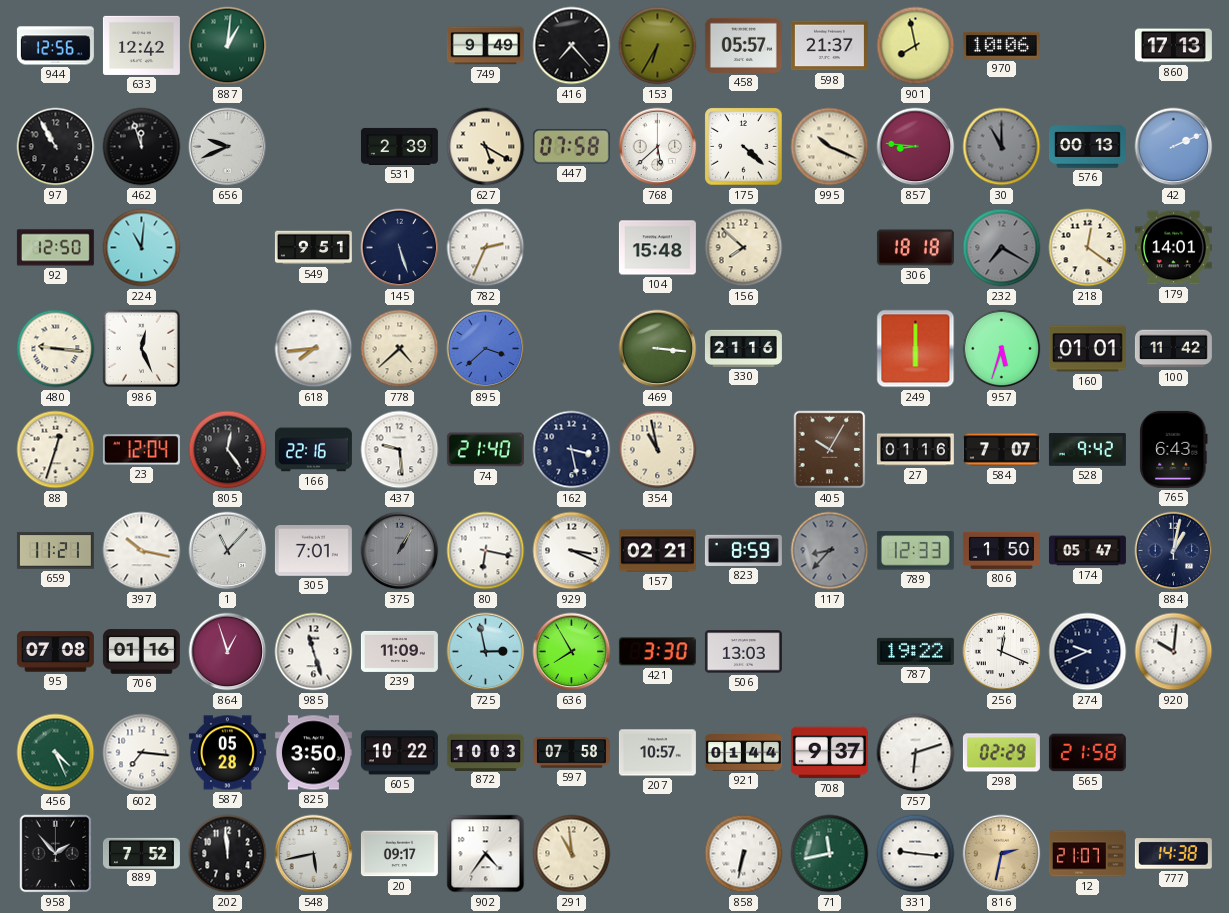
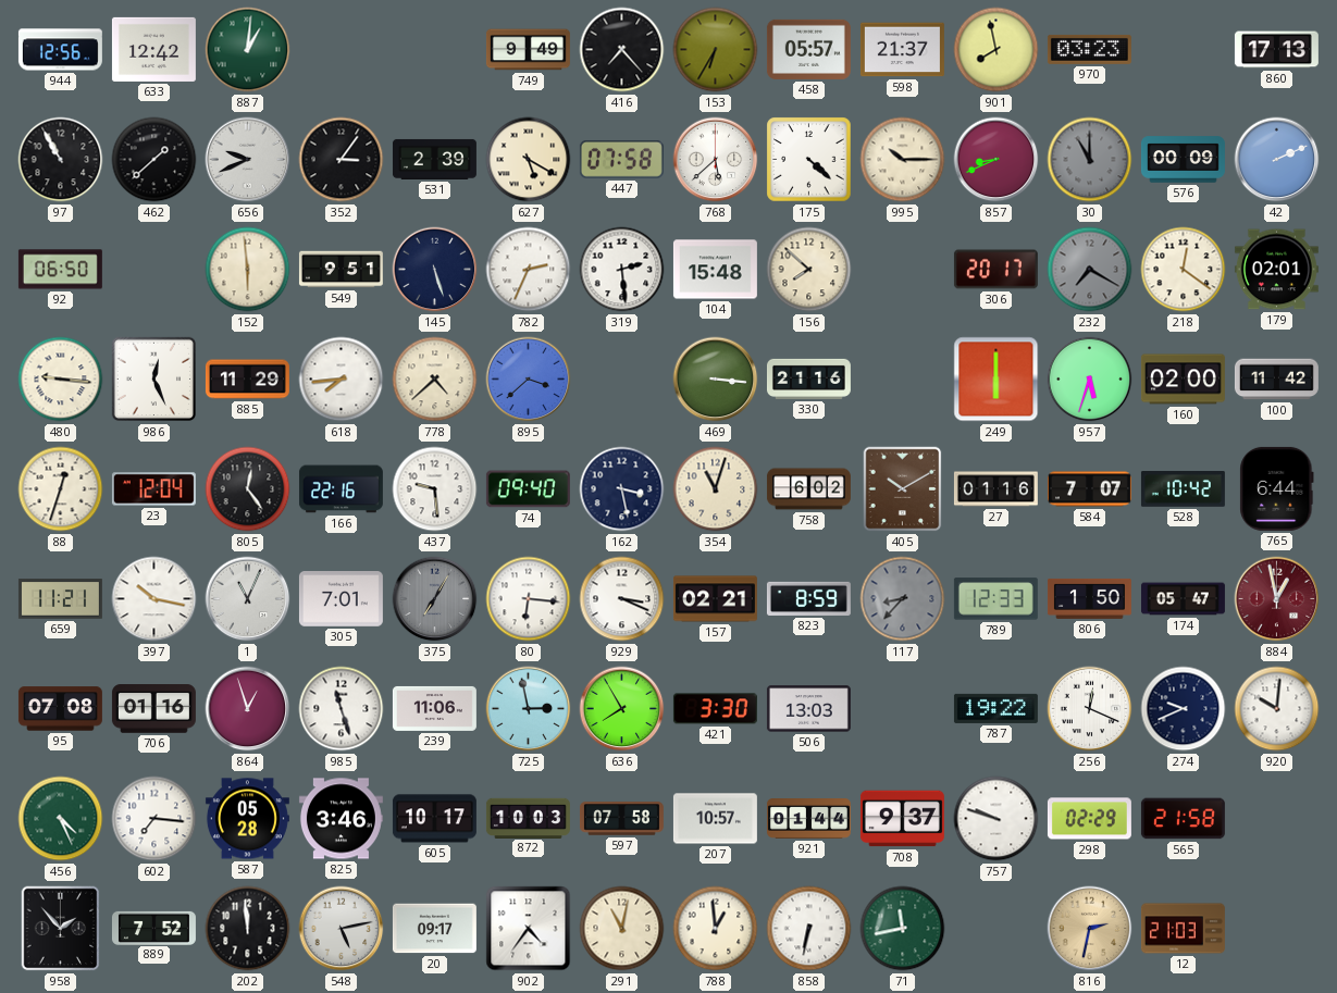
970: 10:06 -> 03:23 (1089, 49)
462: 11:57 -> 1:38 (154, 160)
352: none -> 3:06 (342, 160)
995: 10:19 -> 10:15 (903, 160)
857: 8:46 -> 8:41 (996, 160)
576: 00:13 -> 00:09 (1183, 160)
92: 12:50 -> 06:50 (60, 270)
224: 11:01 -> none (142, 248)
152: none -> 5:59 (248, 270)
319: none -> 2:29 (622, 270)
306: 18:18 -> 20:17 (995, 270)
179: 14:01 -> 02:01 (1276, 270)
885: none -> 11:29 (247, 380)
160: 01:01 -> 02:00 (1183, 380)
74: 21:40 -> 09:40 (528, 489)
354: 10:58 -> 11:03 (716, 489)
758: none -> 6:02 (808, 489)
405: 10:05 -> 10:10 (903, 489)
528: 9:42 -> 10:42 (1183, 489)
765: 6:43 -> 6:44 (1277, 488)
1: 11:07 -> 11:04 (248, 599)
375: 1:05 -> 7:05 (435, 599)
80: 6:17 -> 6:16 (529, 599)
884: 1:02 -> 12:58 (1277, 599)
884 dial: navy -> burgundy (1277, 599)
239: 11:09 -> 11:06 (434, 708)
825: 3:50 -> 3:46 (341, 819)
605: 10:22 -> 10:17 (434, 819)
757: 6:12 -> 9:48 (996, 819)
548: 5:43 -> 5:13 (342, 929)
291: 10:59 -> 11:02 (622, 929)
788: none -> 12:59 (716, 929)
331: 9:16 -> none (916, 854)
12: 21:07 -> 21:03 (1183, 929)
777: 14:38 -> none (1173, 854)
